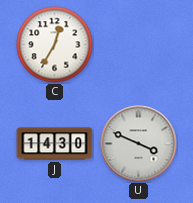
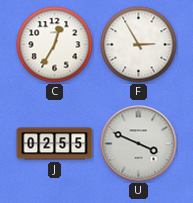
F: none -> 2:55 (139, 45)
J: 14:30 -> 02:55 (55, 144)
